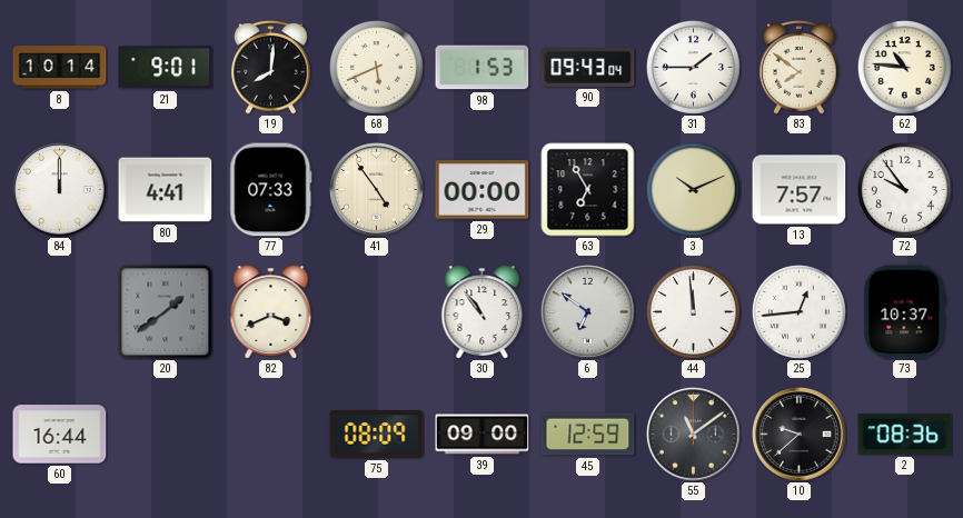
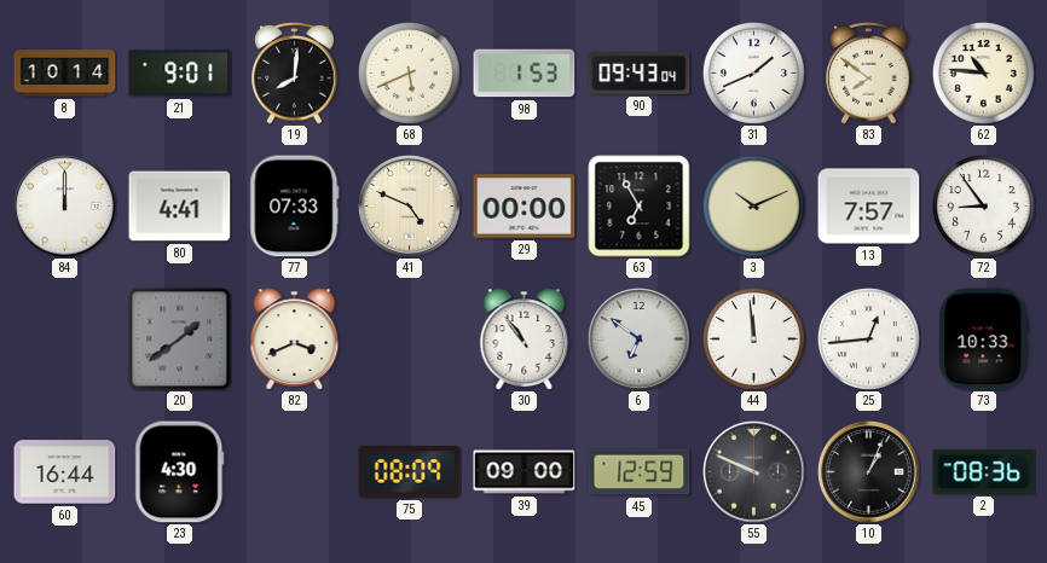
31: 1:45 -> 1:41 (754, 74)
41: 4:54 -> 4:49 (410, 207)
72: 9:54 -> 8:54 (984, 207)
73: 10:37 -> 10:33 (984, 339)
23: none -> 4:30 (180, 472)
55: 11:09 -> 9:49 (754, 472)
10: 9:38 -> 1:04 (869, 472)
